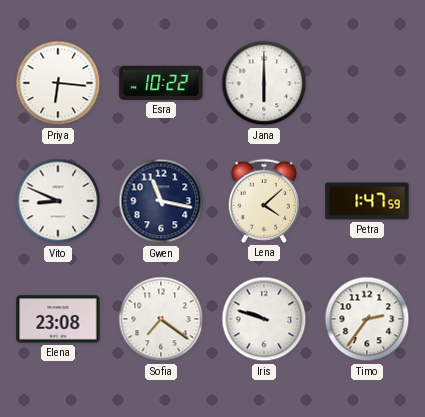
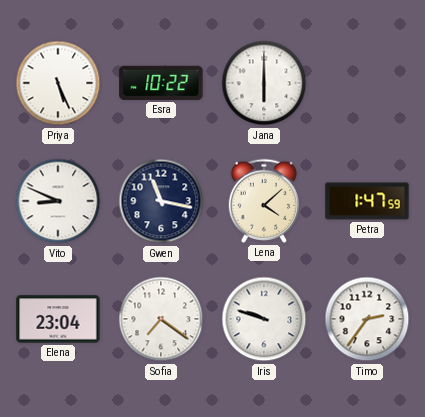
Priya: 6:16 -> 5:26 (58, 83)
Elena: 23:08 -> 23:04 (58, 319)
